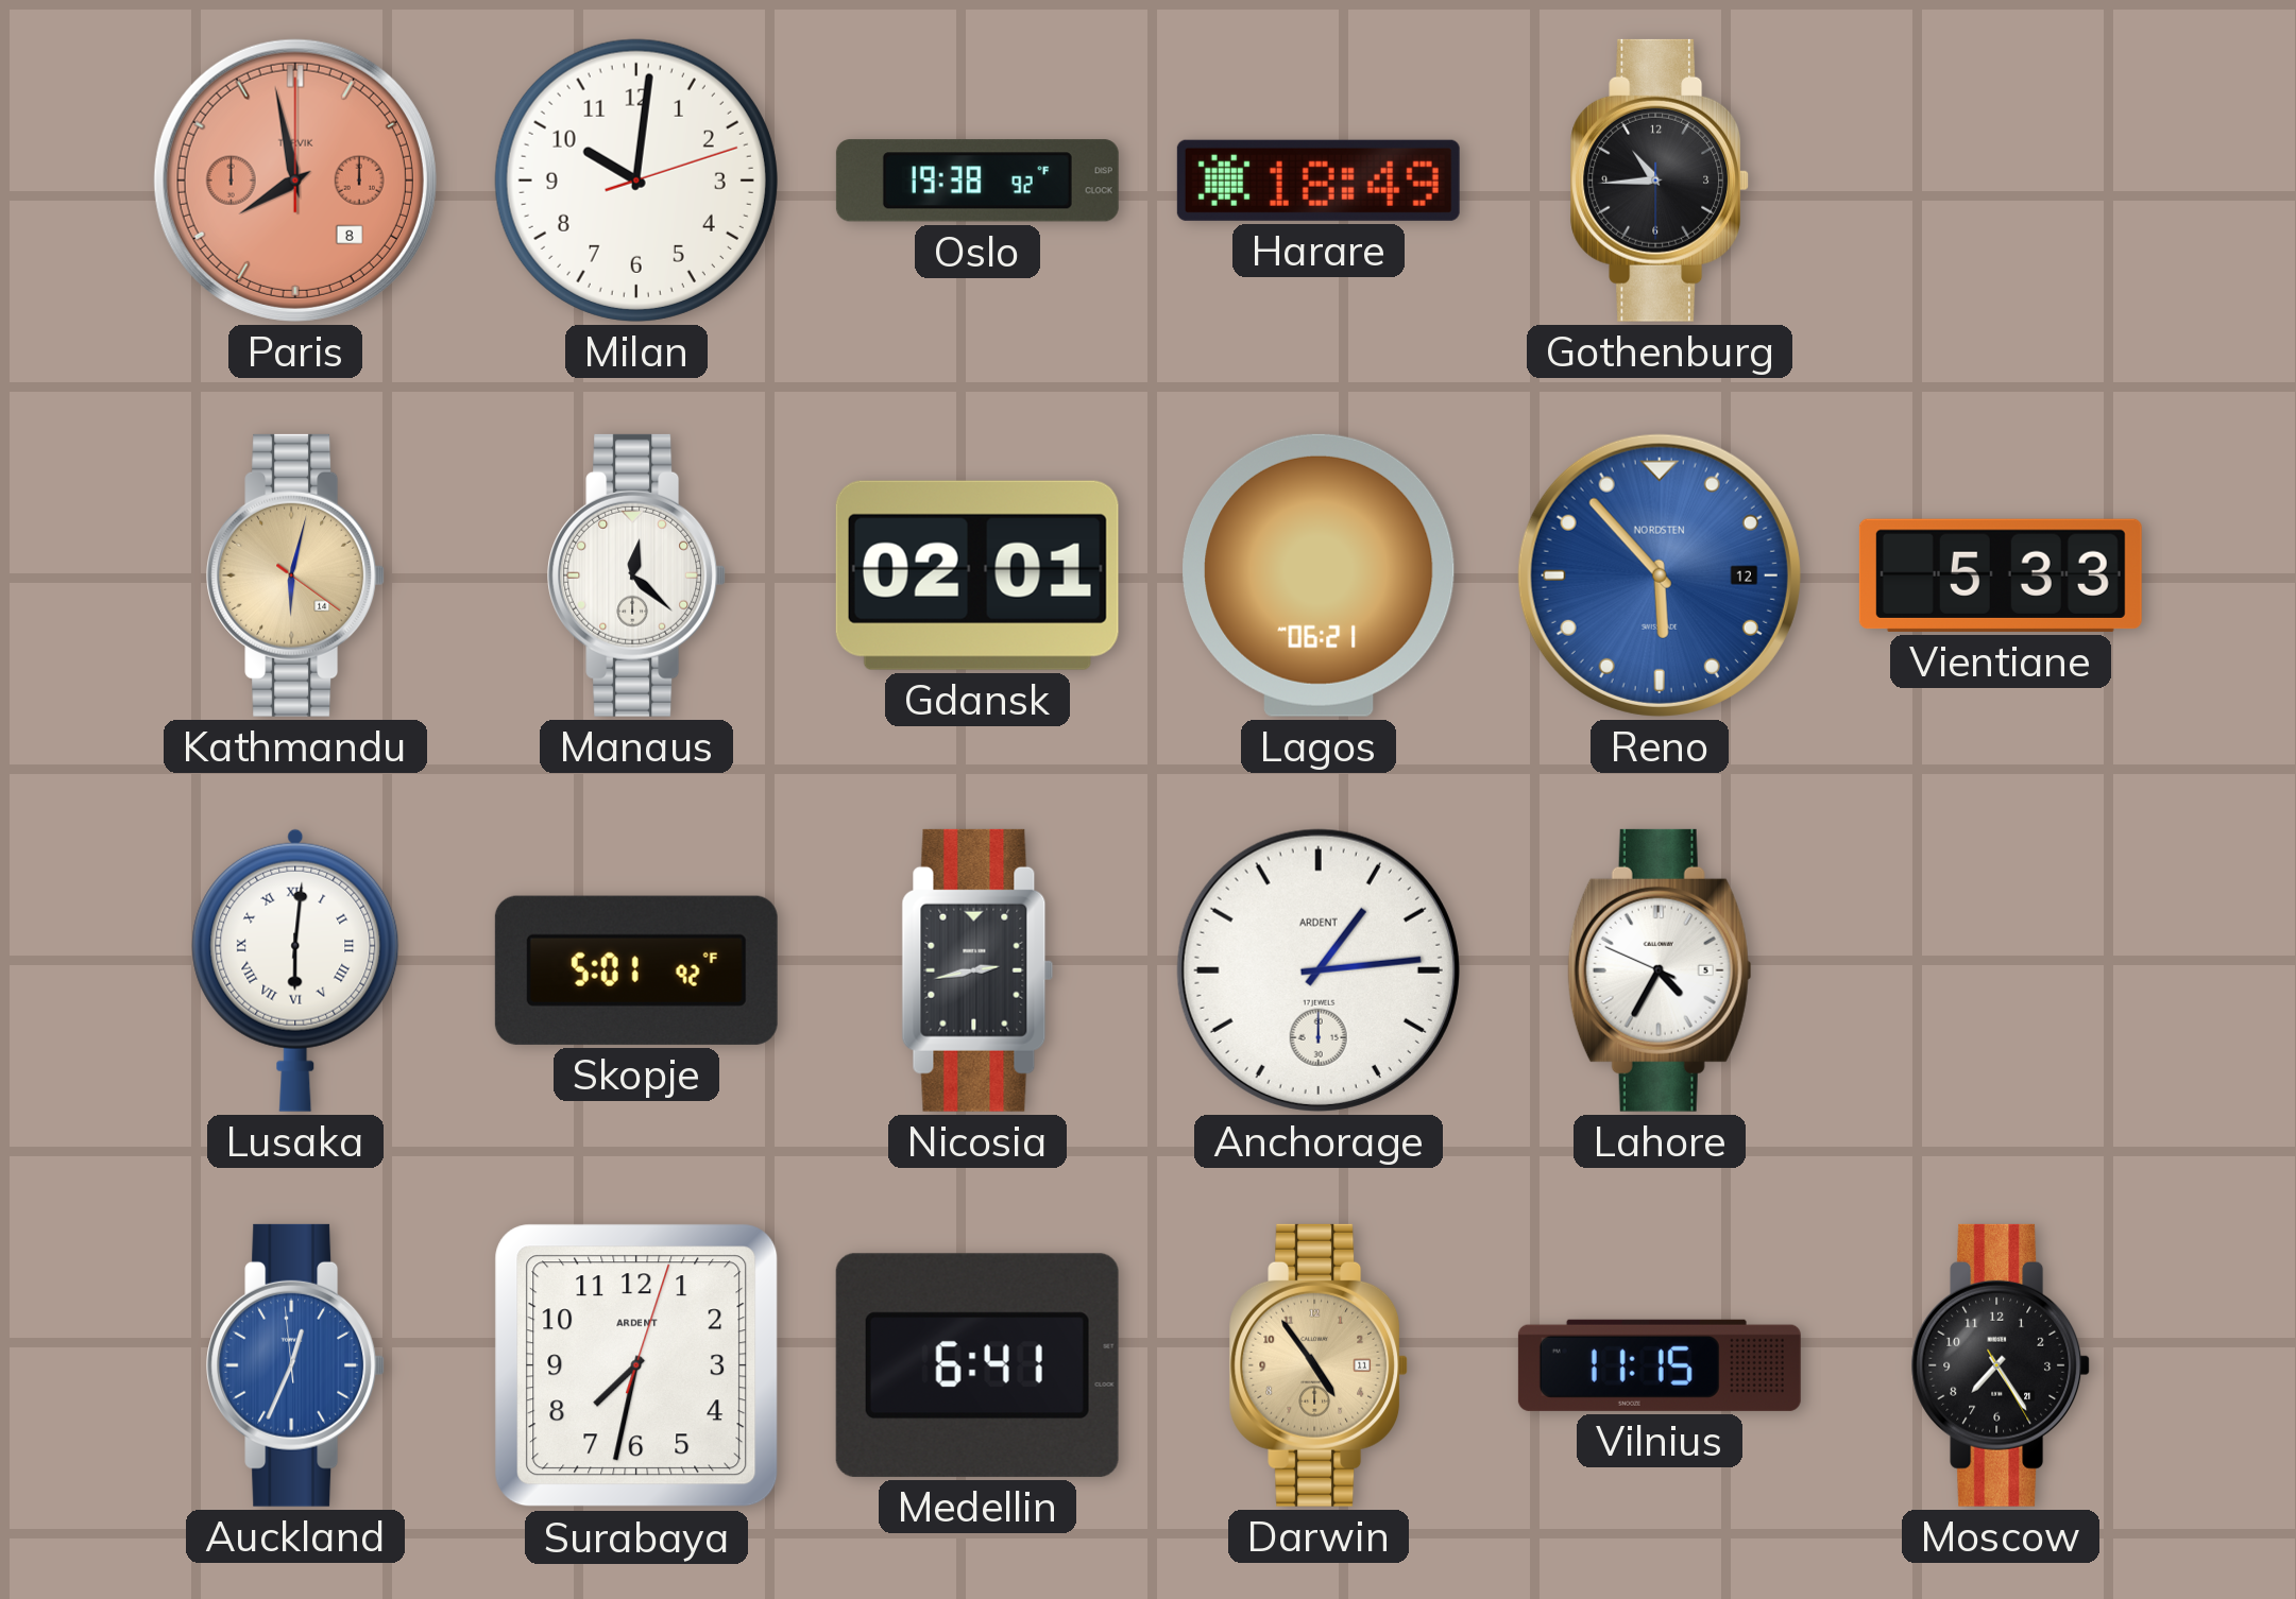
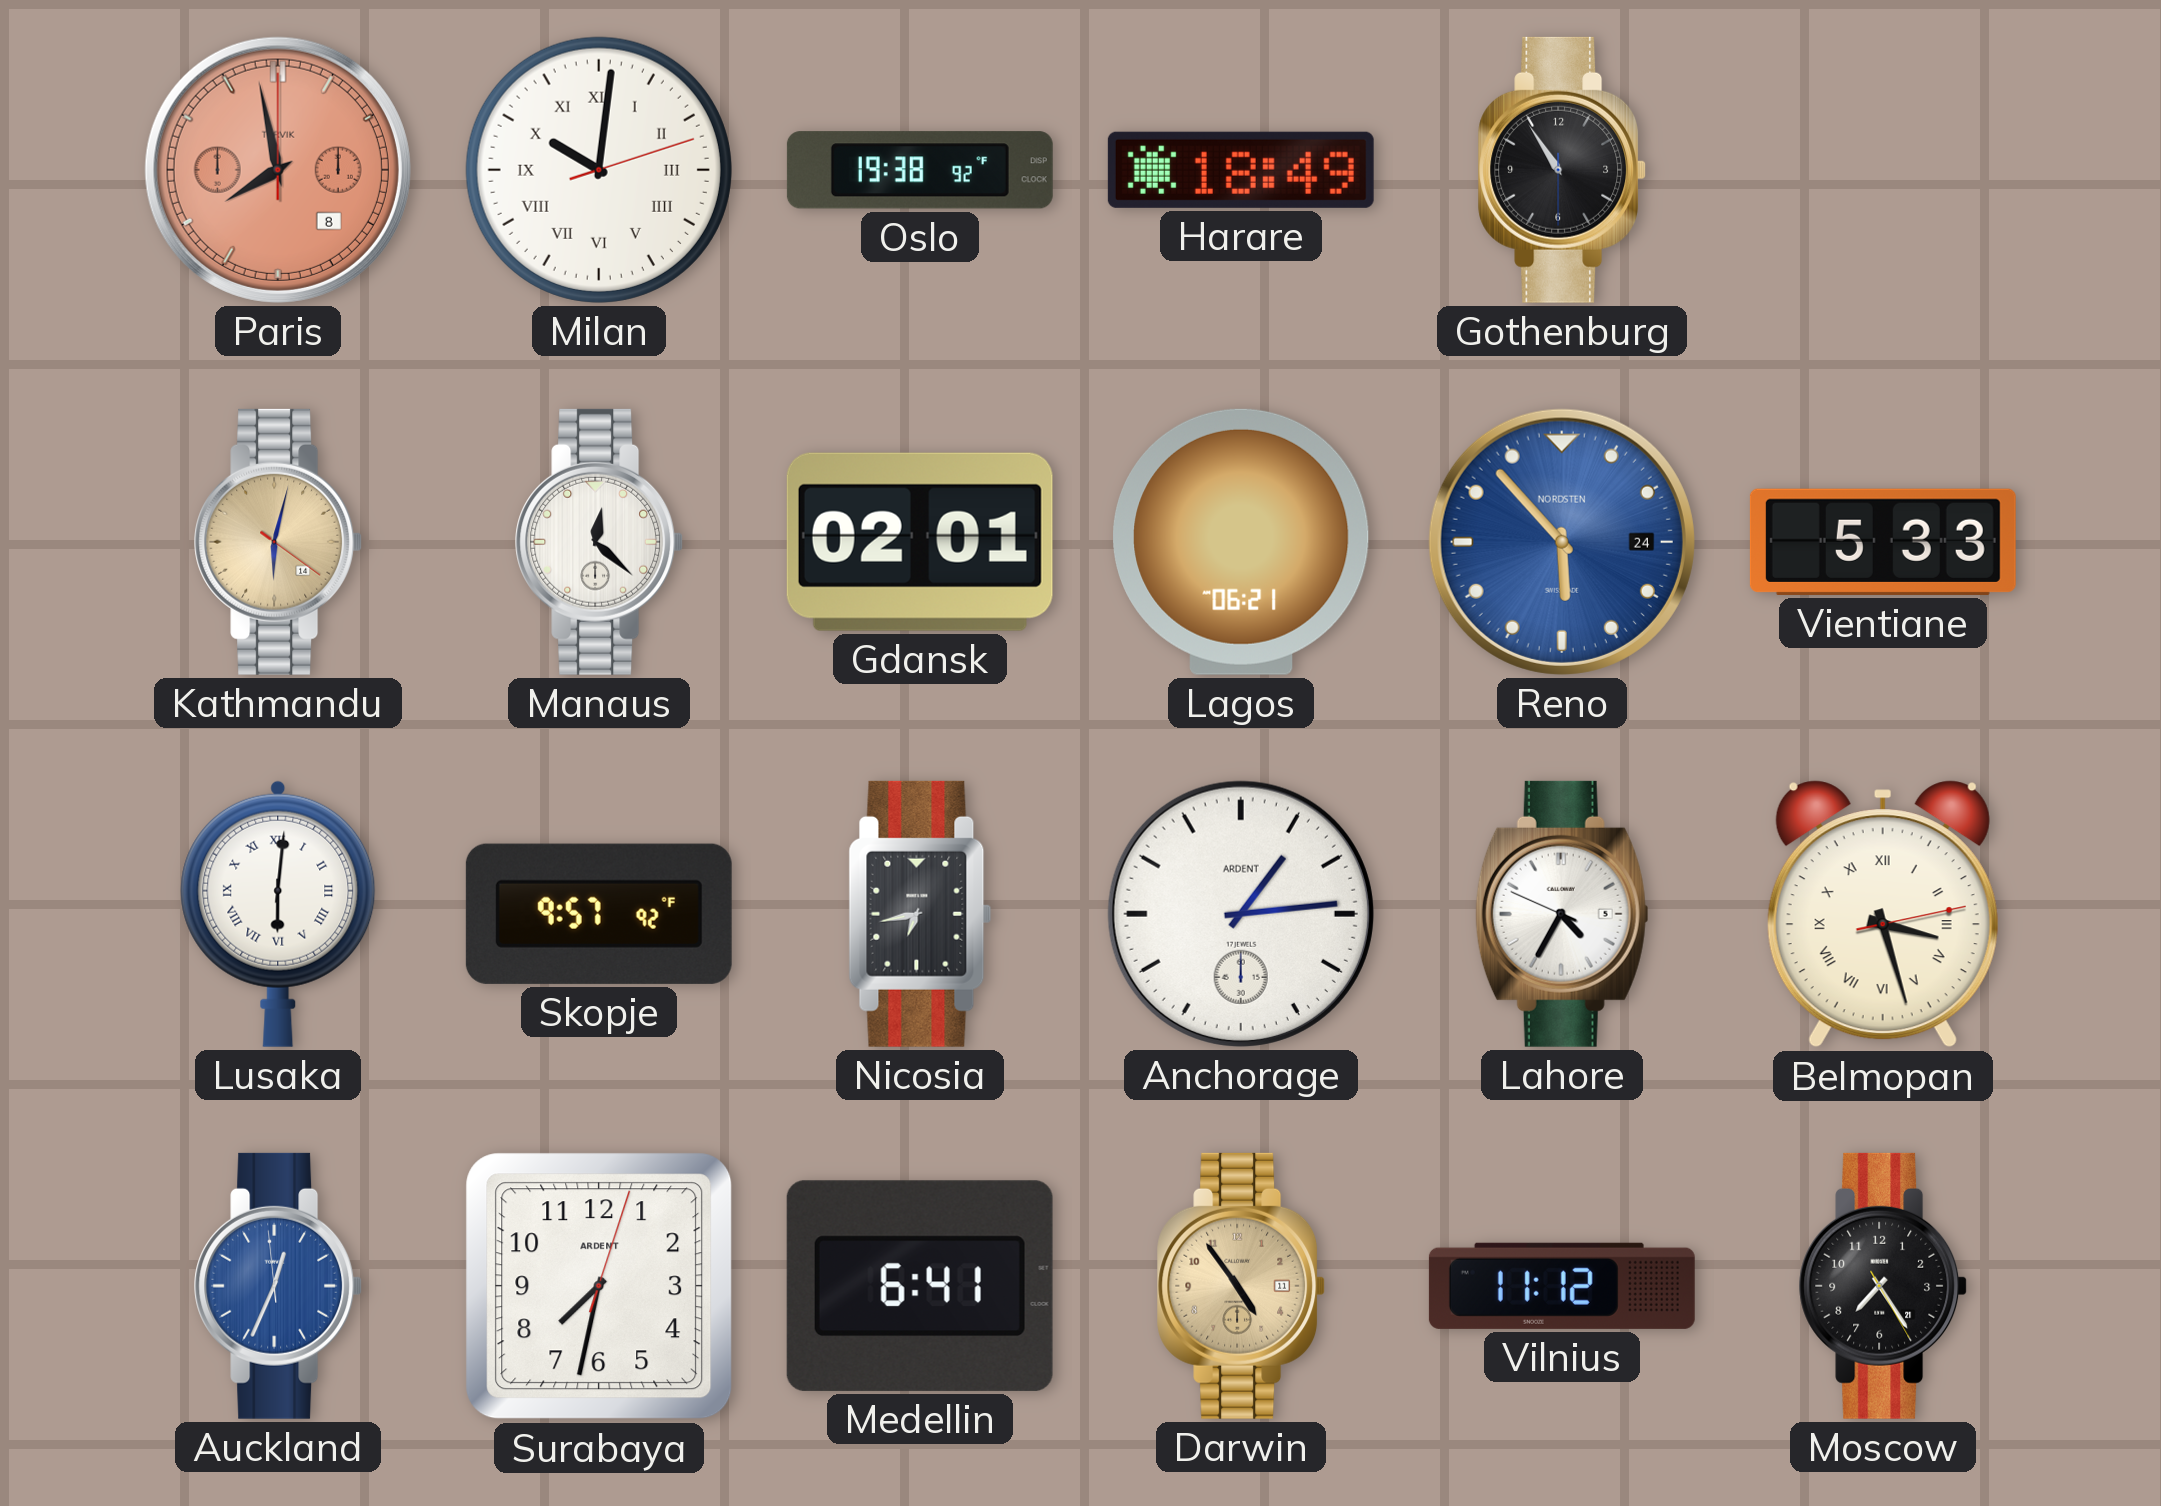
Milan numerals: Arabic -> Roman (599, 170)
Gothenburg: 10:44 -> 10:54 (1562, 170)
Reno date: 12 -> 24 (1562, 542)
Skopje: 5:01 -> 9:57 (599, 914)
Nicosia: 2:43 -> 6:43 (920, 914)
Belmopan: none -> 3:27 (1883, 914)
Vilnius: 11:15 -> 11:12 (1562, 1286)
